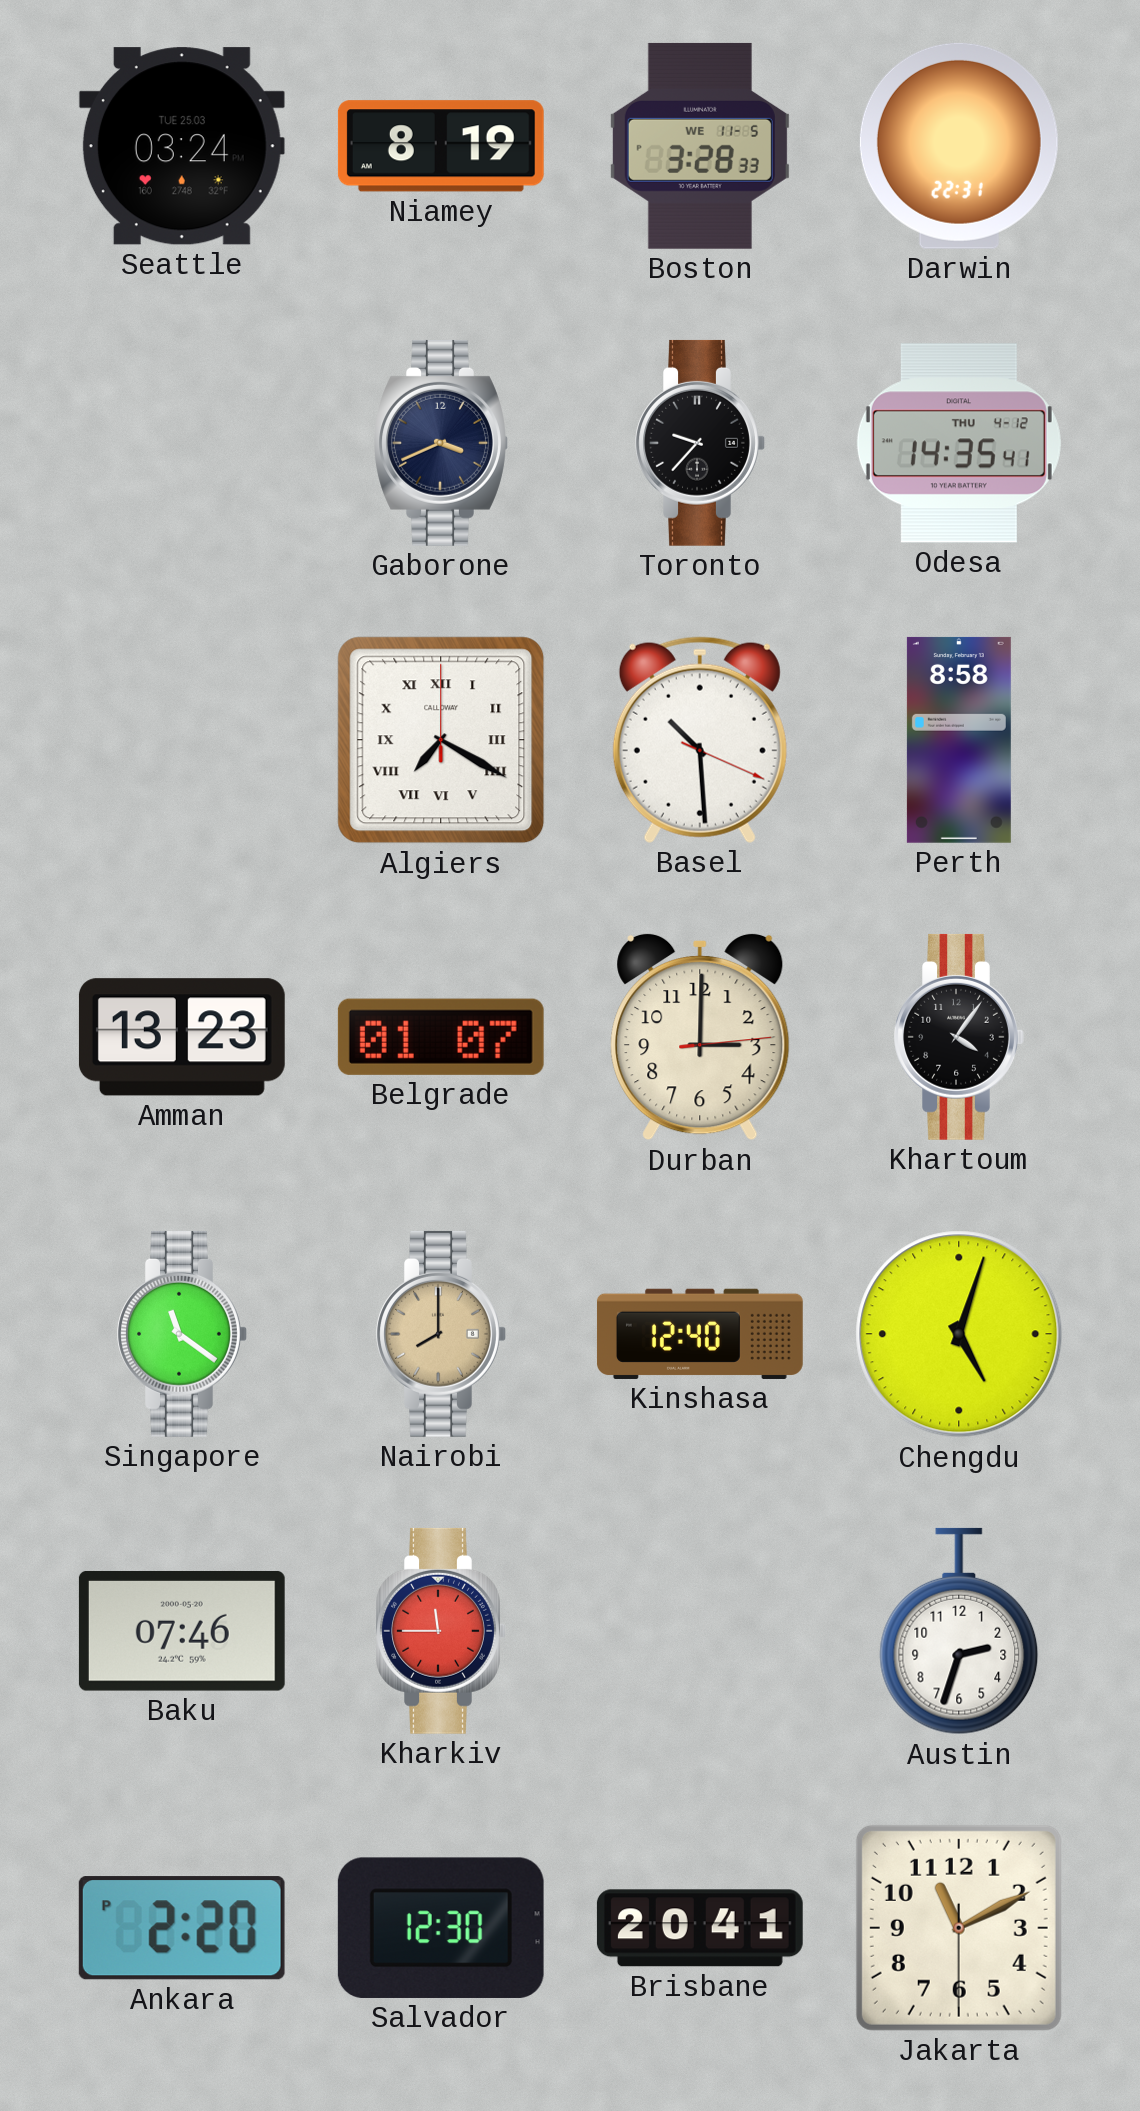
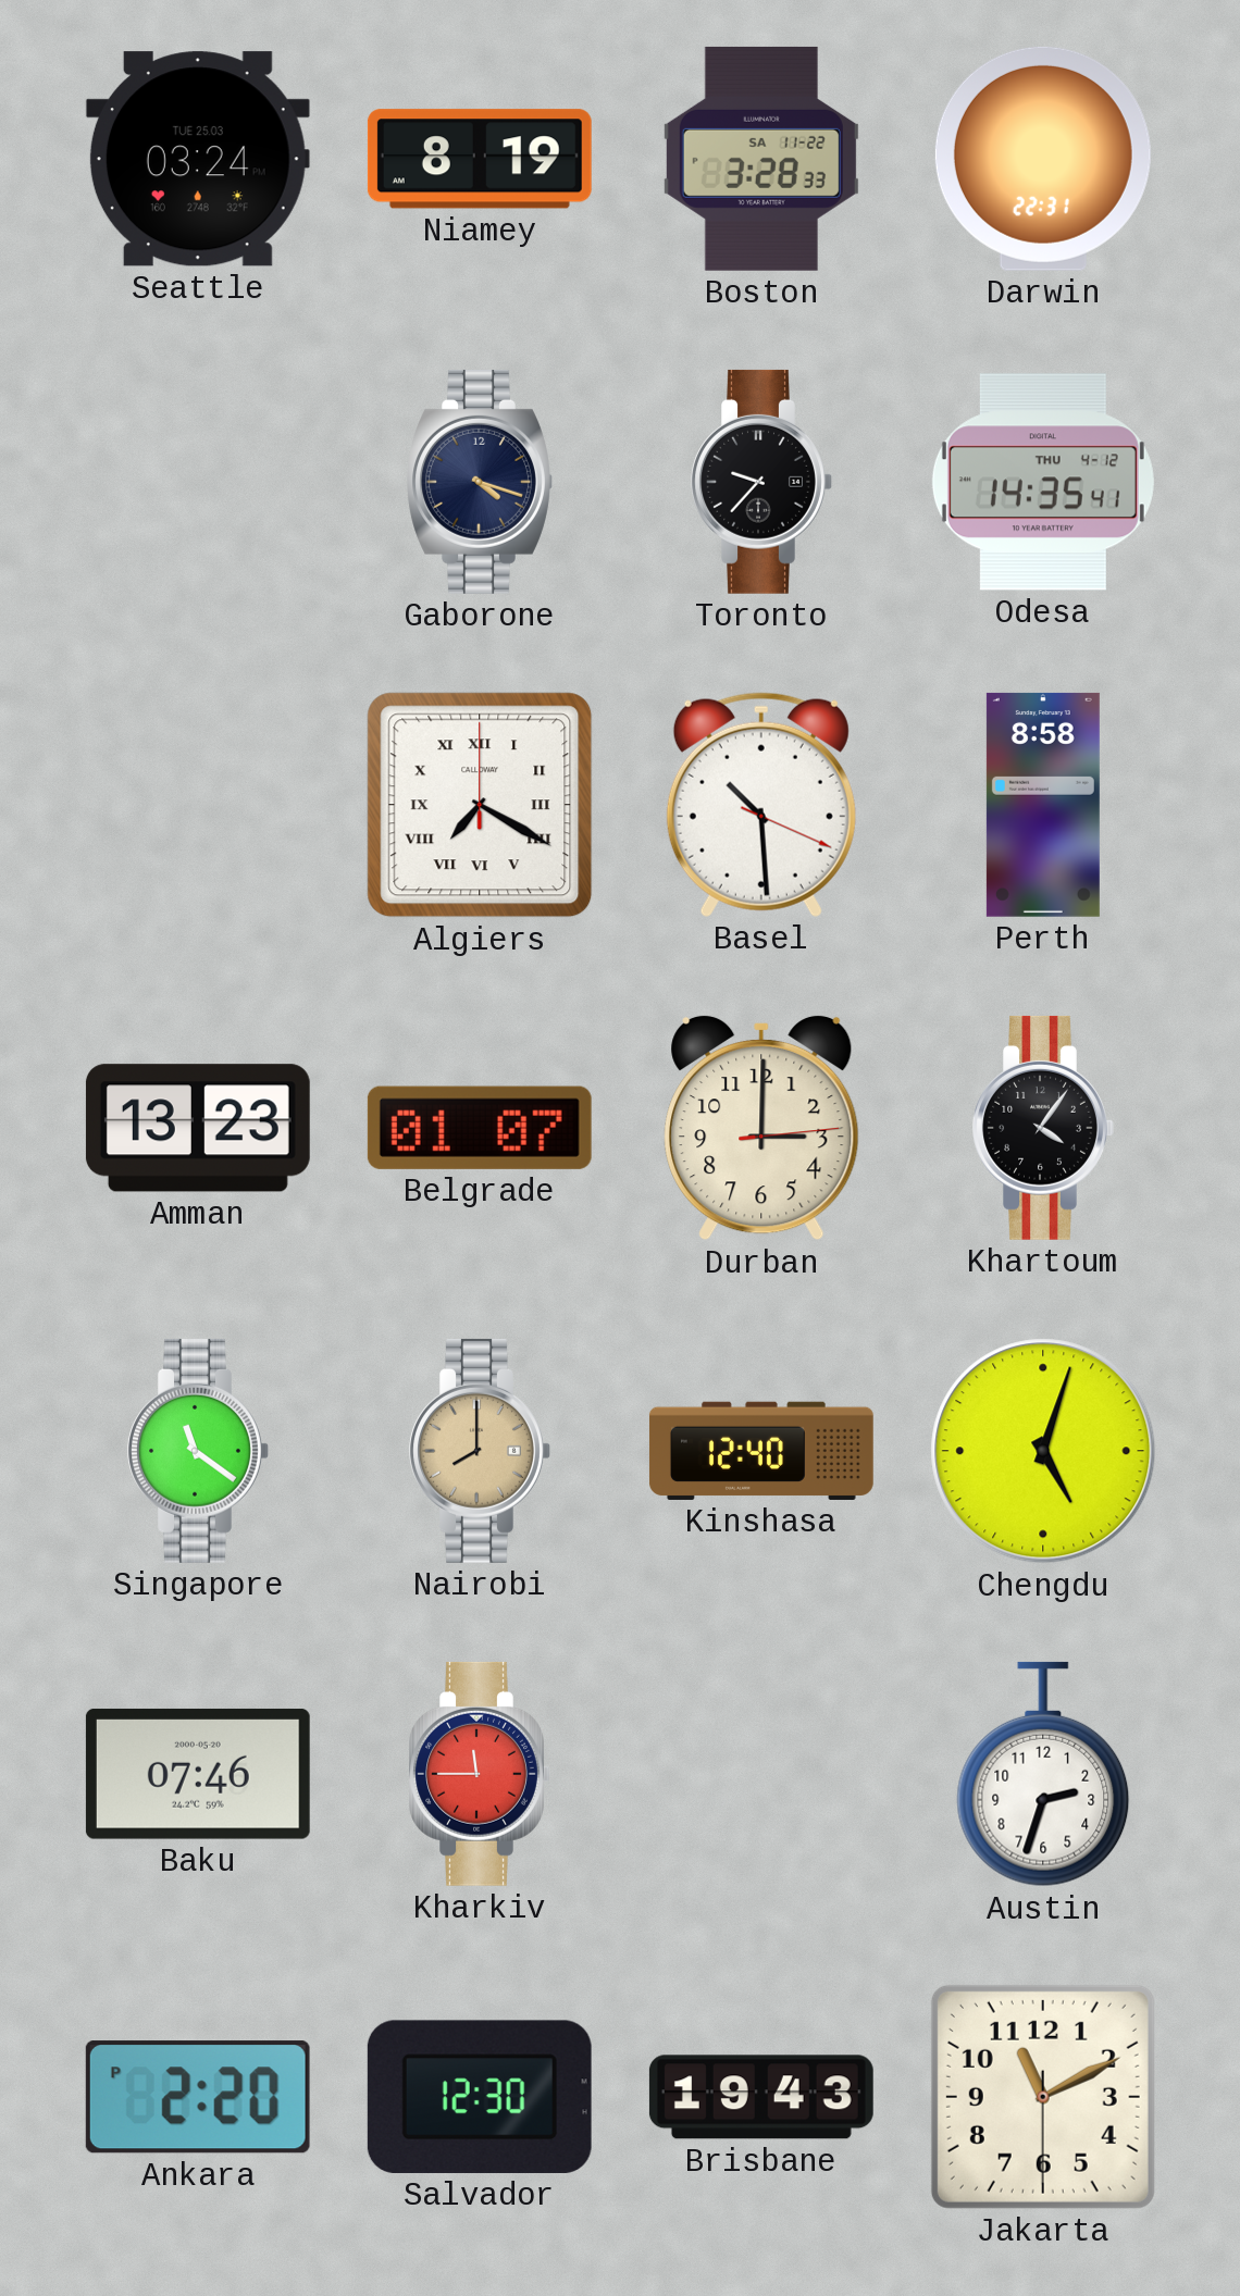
Boston date: WE 11-5 -> SA 11-22 (761, 159)
Gaborone: 3:41 -> 4:18 (480, 482)
Brisbane: 20:41 -> 19:43 (761, 2097)
